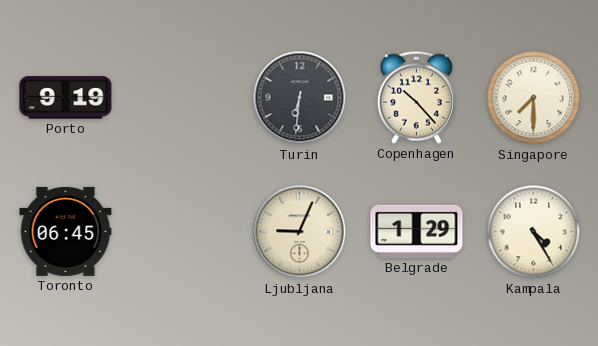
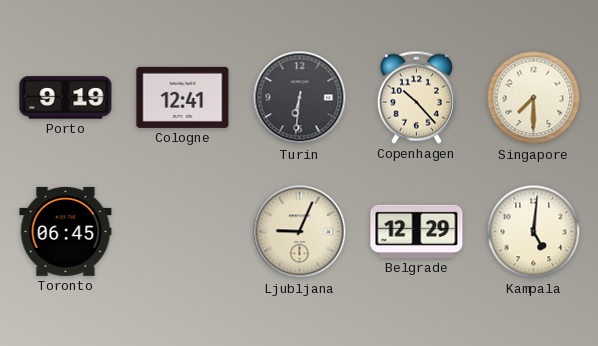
Cologne: none -> 12:41 (183, 97)
Belgrade: 1:29 -> 12:29 (417, 231)
Kampala: 4:25 -> 5:01 (534, 232)
